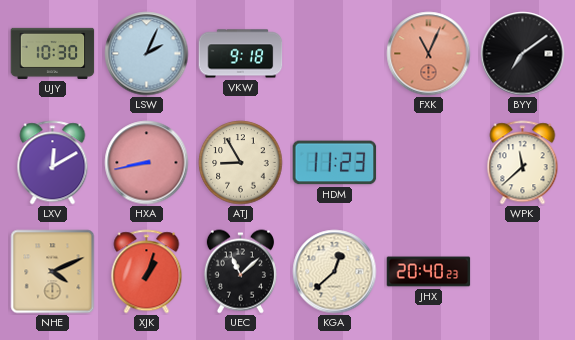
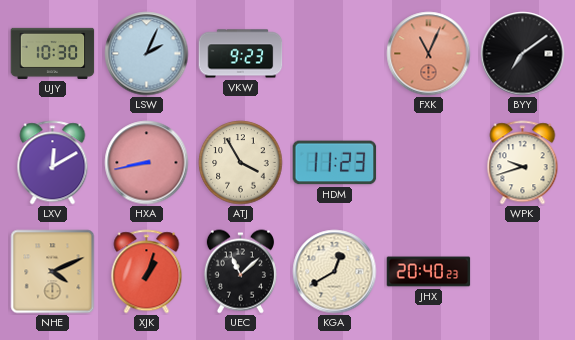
VKW: 9:18 -> 9:23 (241, 54)
ATJ: 8:55 -> 3:55 (241, 163)
WPK: 11:38 -> 9:42 (523, 163)
KGA: 12:38 -> 12:40 (335, 272)
